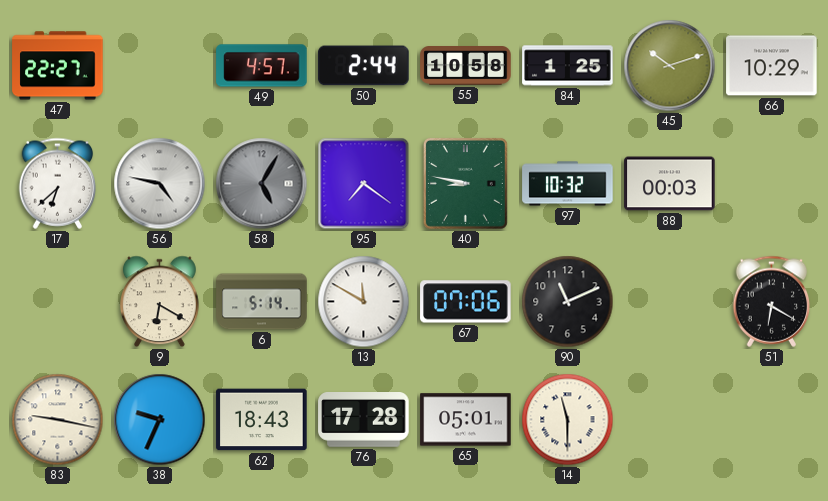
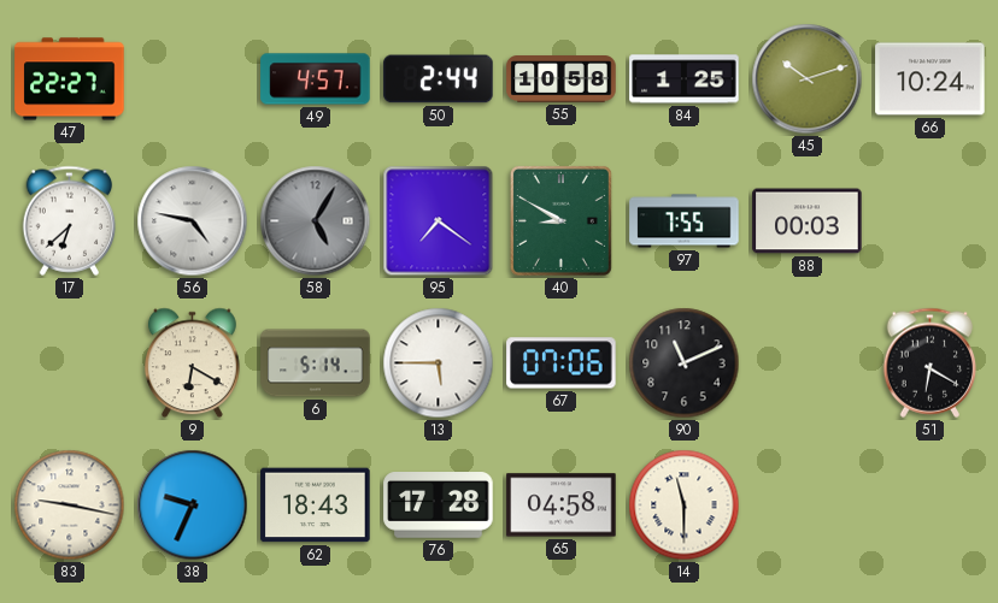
66: 10:29 -> 10:24 (931, 79)
40: 8:47 -> 8:50 (560, 220)
97: 10:32 -> 7:55 (685, 221)
13: 11:50 -> 5:45 (439, 363)
65: 05:01 -> 04:58 (562, 506)
